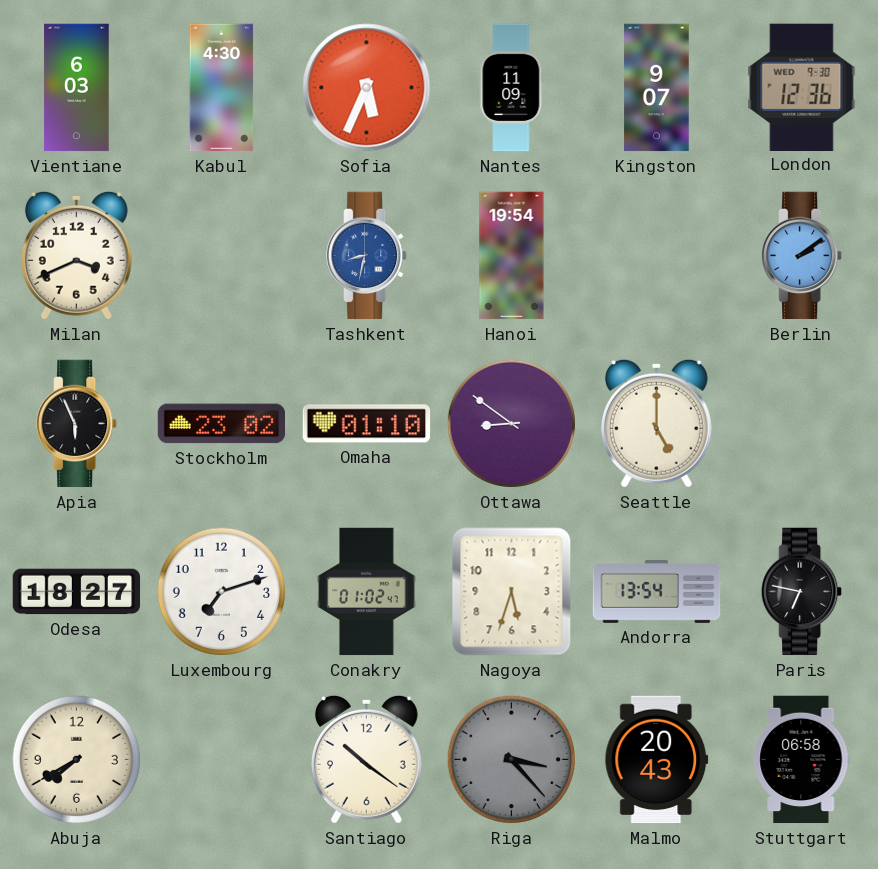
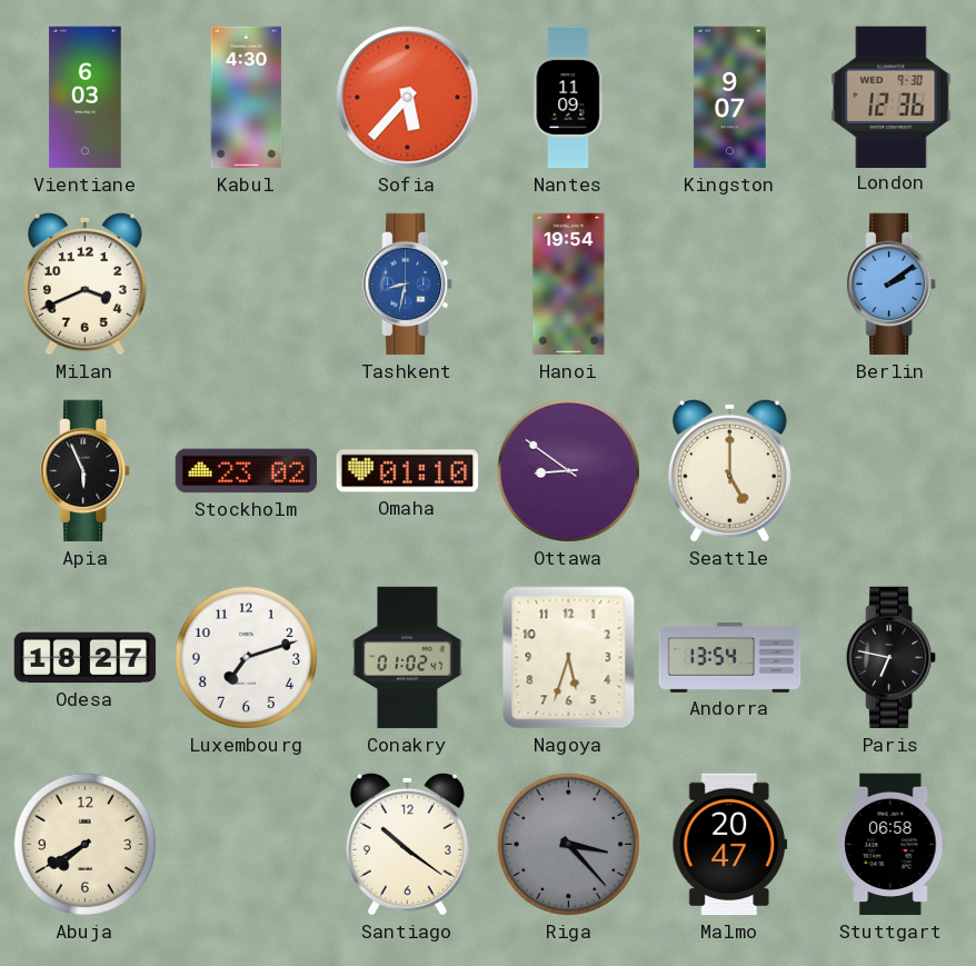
Sofia: 5:34 -> 5:37 (408, 98)
Malmo: 20:43 -> 20:47 (730, 845)
